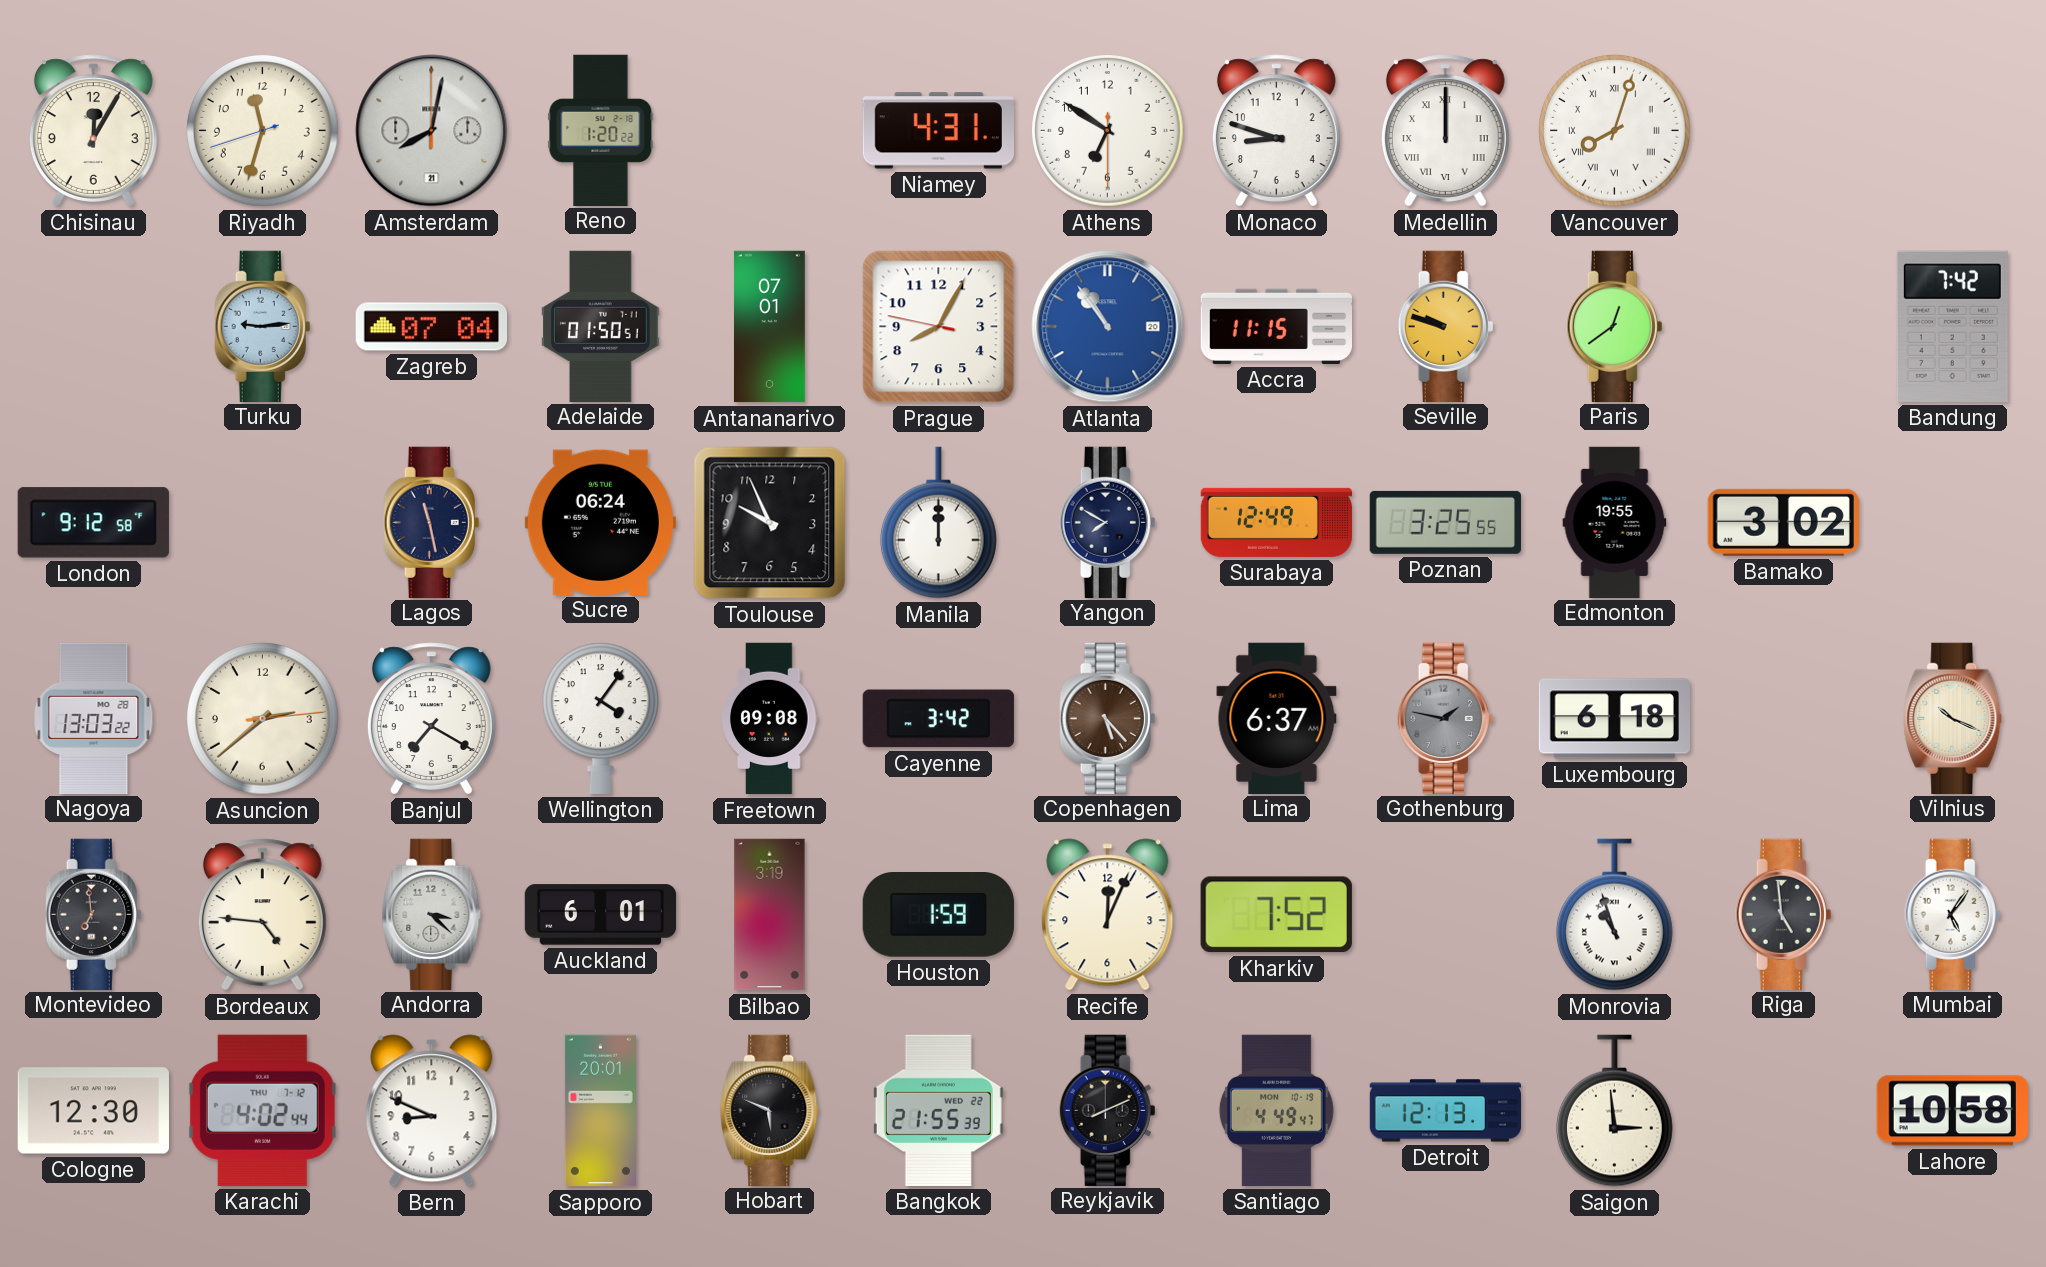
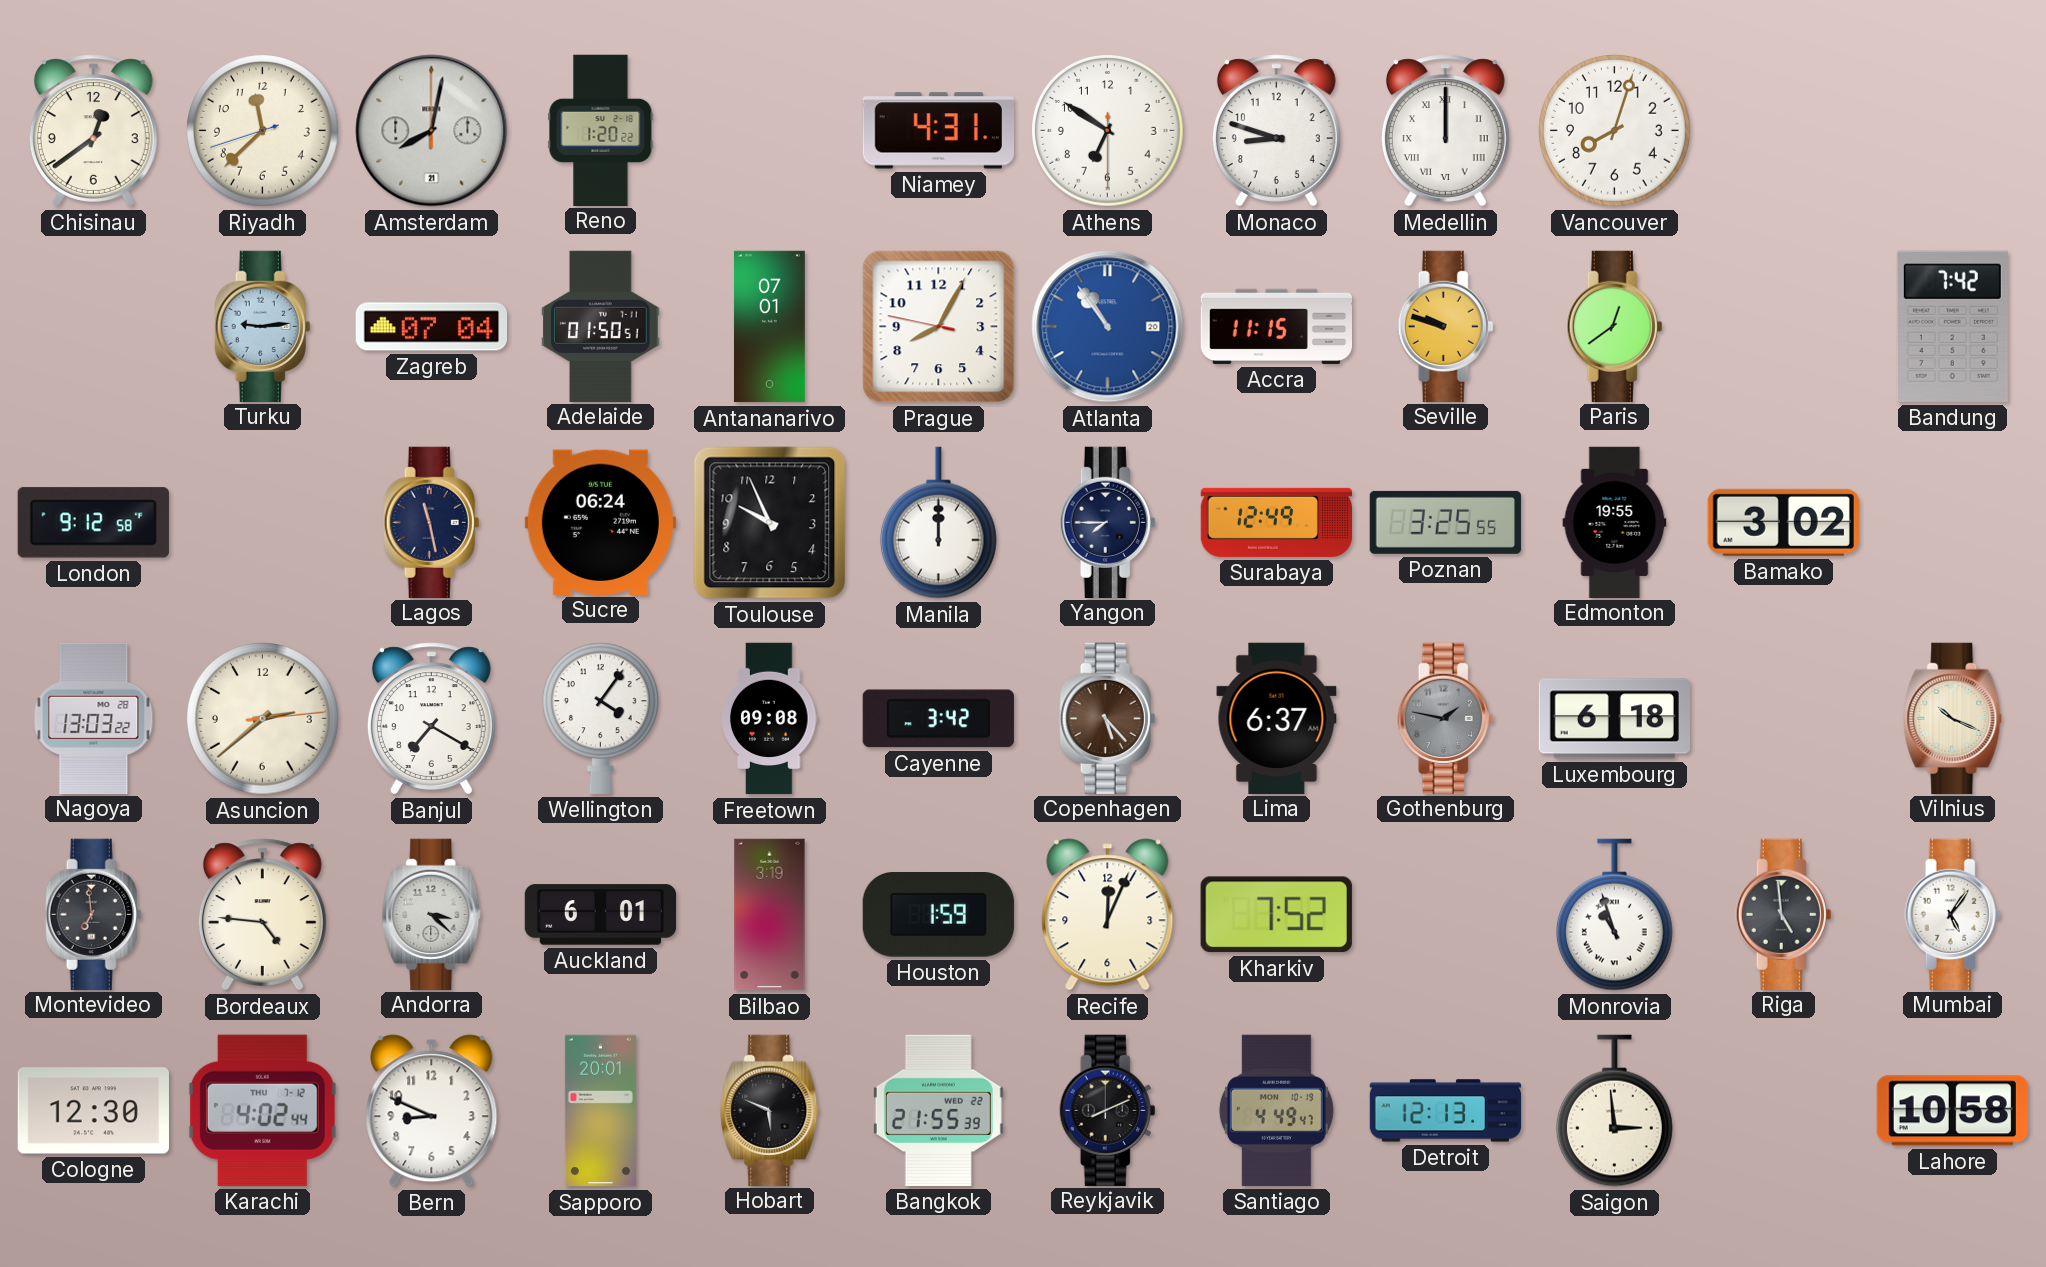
Chisinau: 12:05 -> 12:39 (93, 131)
Riyadh: 11:32 -> 11:37 (263, 131)
Vancouver numerals: Roman -> Arabic (1615, 131)
Yangon: 7:50 -> 7:45 (1108, 522)
